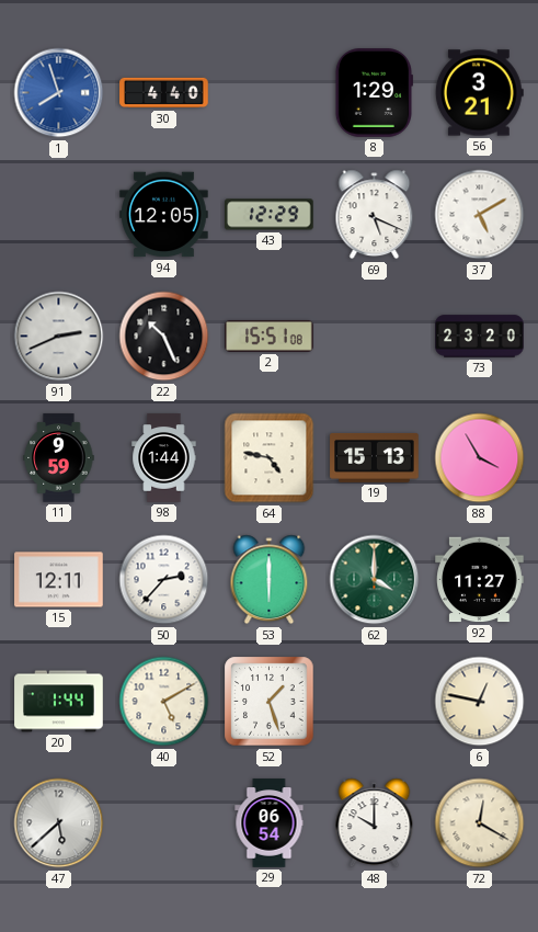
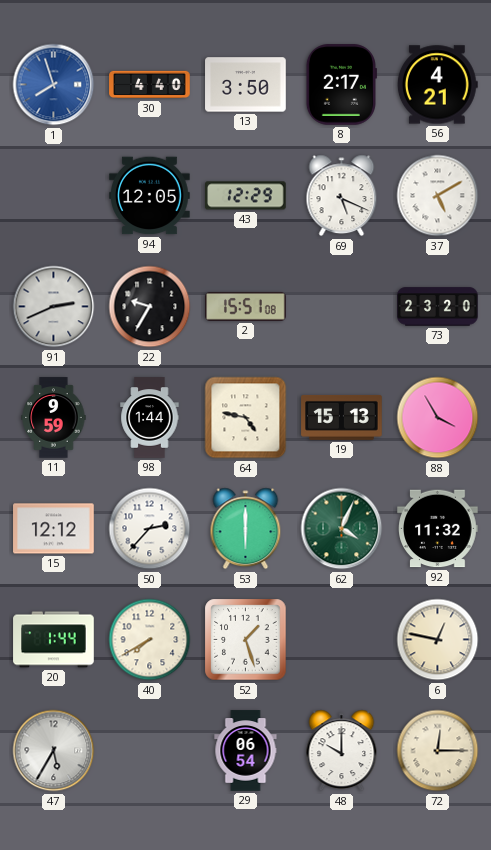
13: none -> 3:50 (246, 85)
8: 1:29 -> 2:17 (341, 85)
56: 3:21 -> 4:21 (437, 85)
22: 10:26 -> 9:35 (150, 307)
15: 12:11 -> 12:12 (54, 529)
62: 4:00 -> 4:04 (342, 529)
92: 11:27 -> 11:32 (438, 529)
40: 5:10 -> 7:40 (150, 640)
47: 5:38 -> 5:35 (54, 751)
72: 12:20 -> 12:15 (438, 751)
